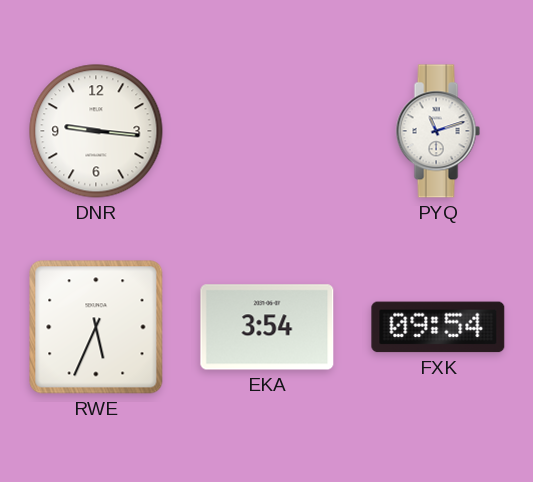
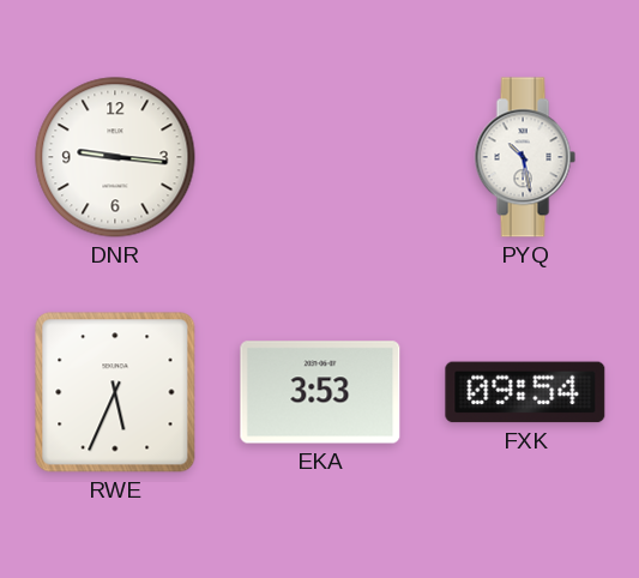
PYQ: 11:12 -> 10:28 (525, 157)
EKA: 3:54 -> 3:53 (320, 392)
